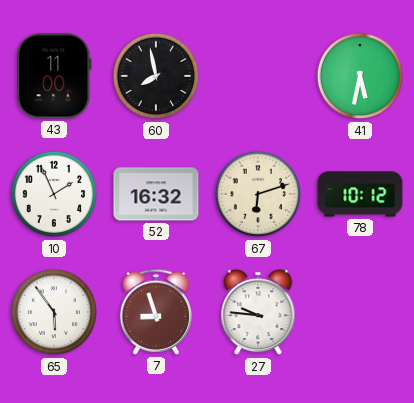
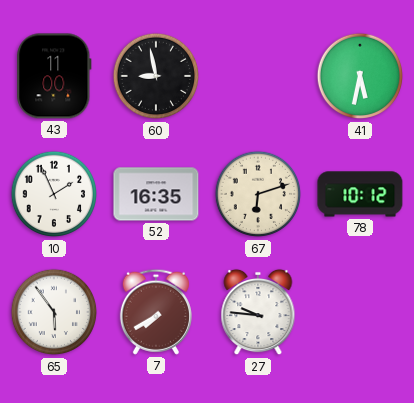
60: 7:58 -> 8:58 (156, 76)
52: 16:32 -> 16:35 (156, 194)
7: 8:57 -> 7:40 (156, 312)
